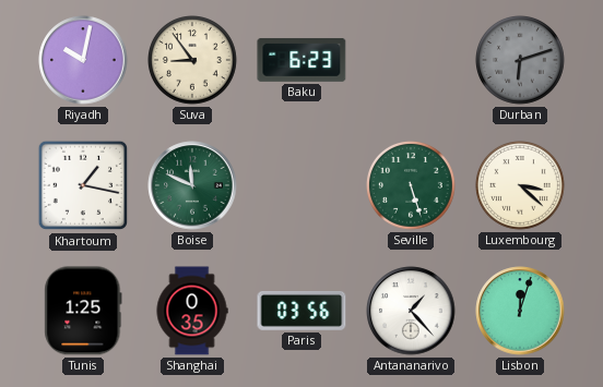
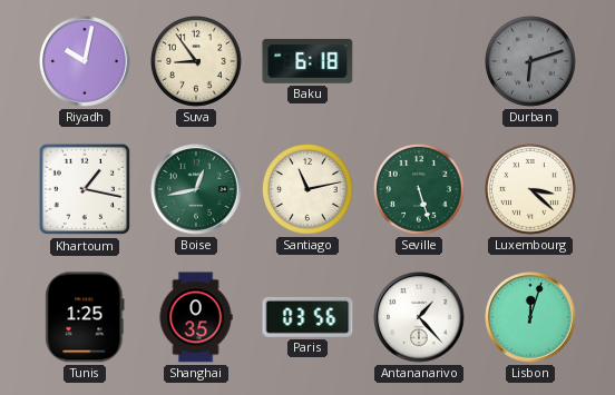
Baku: 6:23 -> 6:18 (307, 61)
Boise: 11:49 -> 12:43 (196, 189)
Santiago: none -> 11:13 (309, 190)
